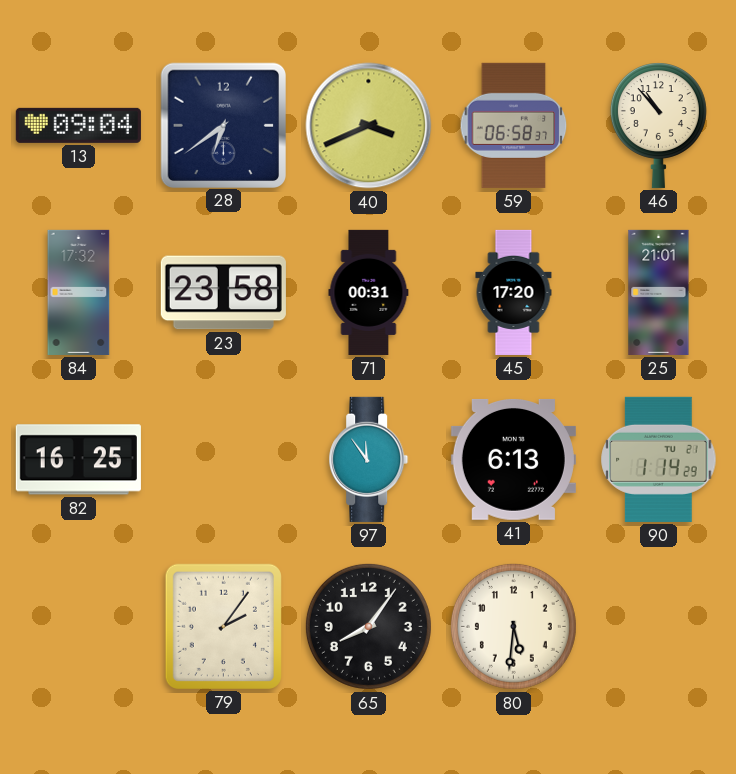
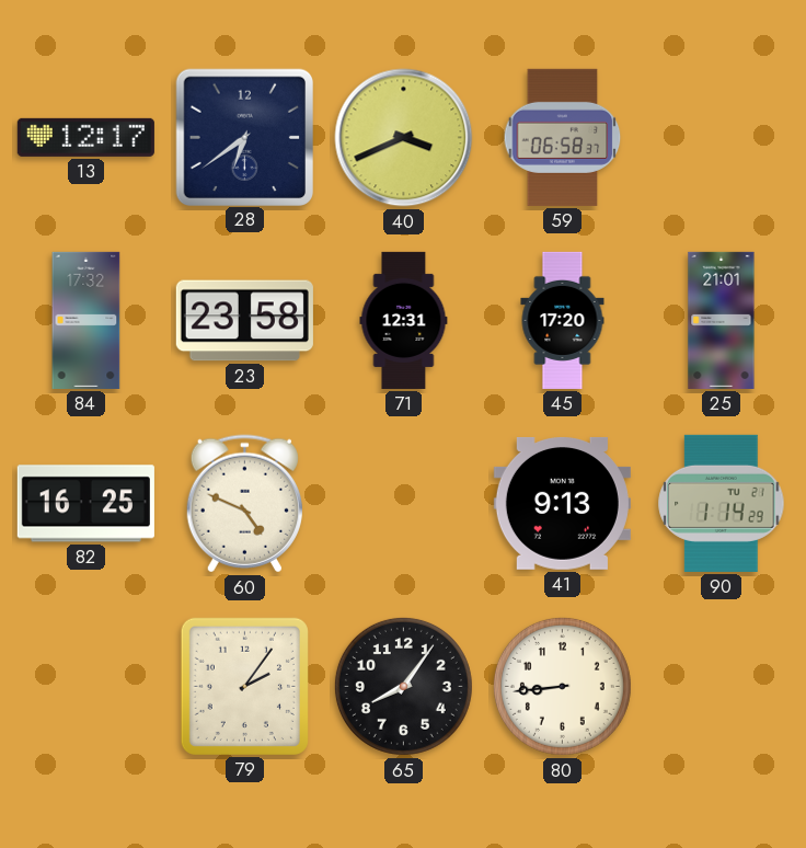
13: 09:04 -> 12:17 (85, 137)
46: 10:53 -> none (658, 125)
71: 00:31 -> 12:31 (404, 320)
60: none -> 4:49 (244, 504)
97: 11:54 -> none (369, 459)
41: 6:13 -> 9:13 (562, 503)
80: 5:31 -> 8:44 (562, 686)
